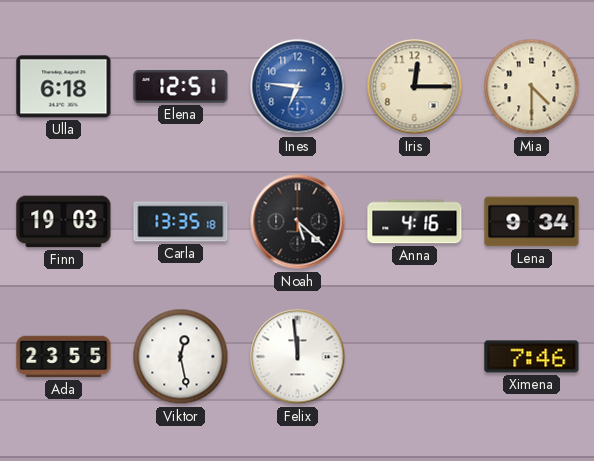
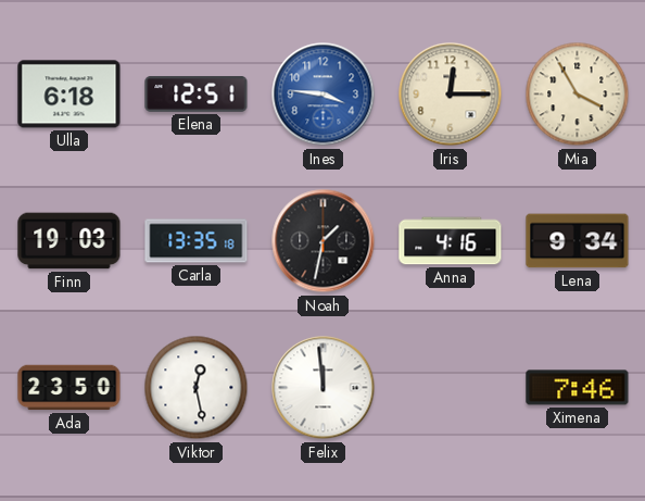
Ines: 6:46 -> 3:46 (324, 95)
Mia: 4:30 -> 3:55 (578, 95)
Noah: 5:22 -> 1:32 (324, 241)
Ada: 23:55 -> 23:50 (69, 388)
